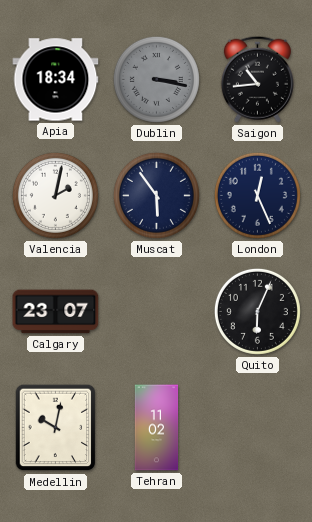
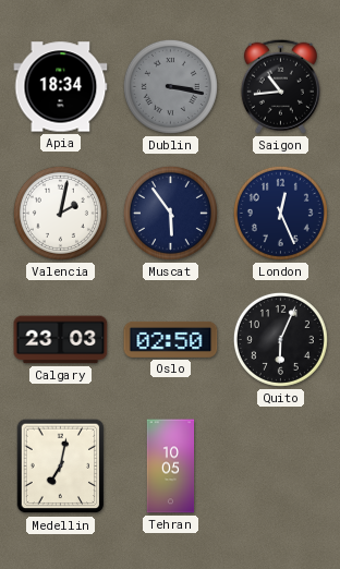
Calgary: 23:07 -> 23:03 (61, 340)
Oslo: none -> 02:50 (171, 339)
Medellin: 10:02 -> 7:02 (61, 467)
Tehran: 11:02 -> 10:05 (171, 467)
